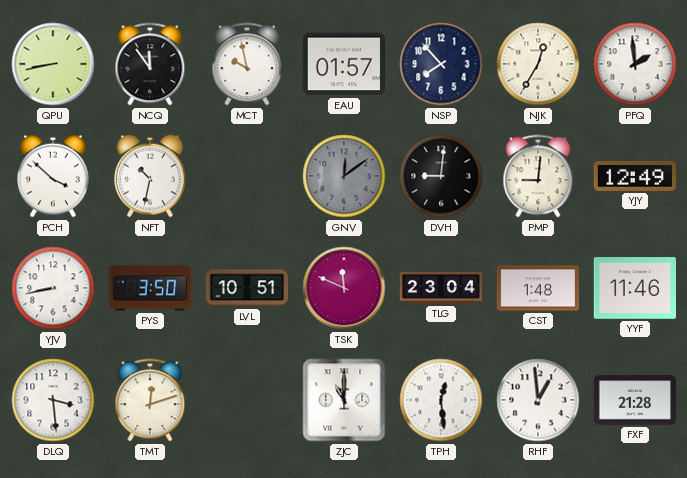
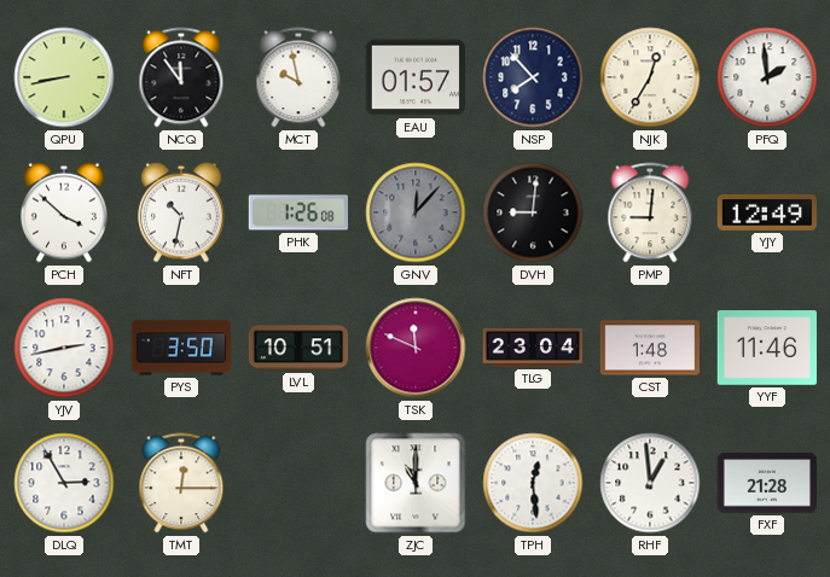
PHK: none -> 1:26 (298, 212)
GNV: 12:09 -> 12:07 (416, 212)
YJV: 8:43 -> 2:43 (64, 348)
DLQ: 3:29 -> 2:55 (64, 483)
TMT: 12:12 -> 12:15 (181, 483)
